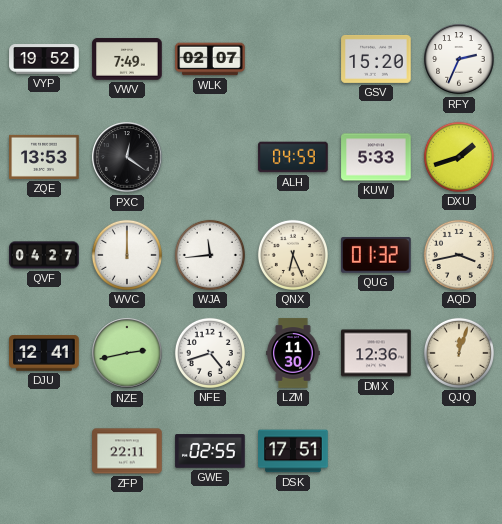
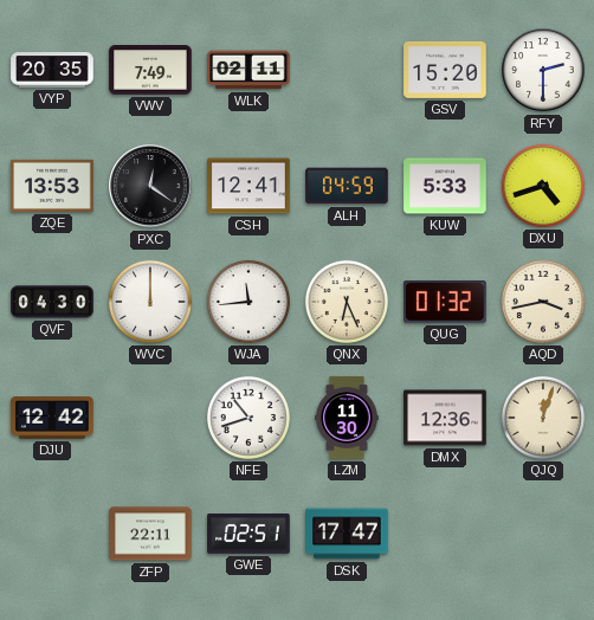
VYP: 19:52 -> 20:35 (52, 71)
WLK: 02:07 -> 02:11 (248, 70)
RFY: 2:34 -> 2:30 (543, 70)
CSH: none -> 12:41 (248, 186)
DXU: 1:42 -> 4:42 (543, 186)
QVF: 04:27 -> 04:30 (52, 302)
DJU: 12:41 -> 12:42 (52, 418)
NZE: 2:43 -> none (127, 353)
NFE: 4:42 -> 10:42 (248, 418)
GWE: 02:55 -> 02:51 (248, 534)
DSK: 17:51 -> 17:47 (347, 534)
